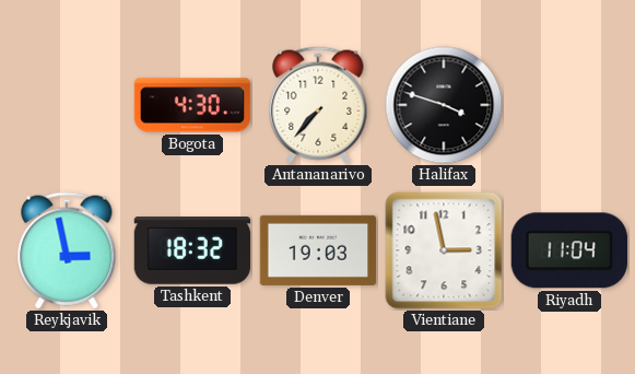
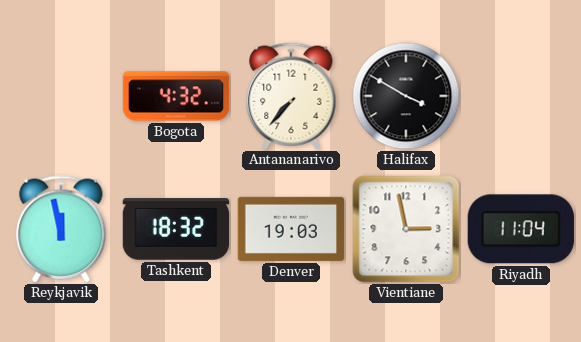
Bogota: 4:30 -> 4:32 (176, 96)
Halifax: 3:48 -> 3:50 (406, 96)
Reykjavik: 2:58 -> 11:58 (61, 229)
